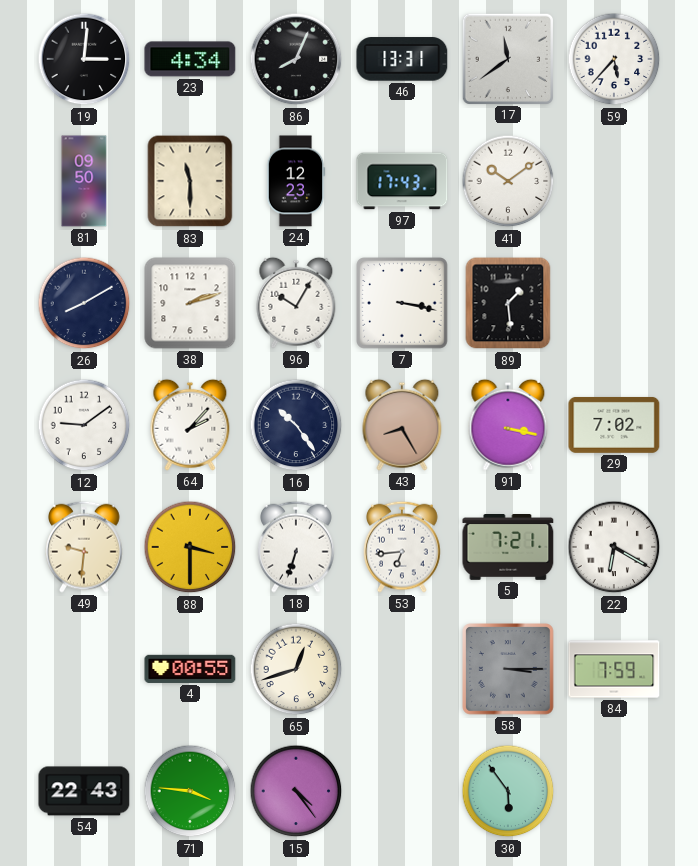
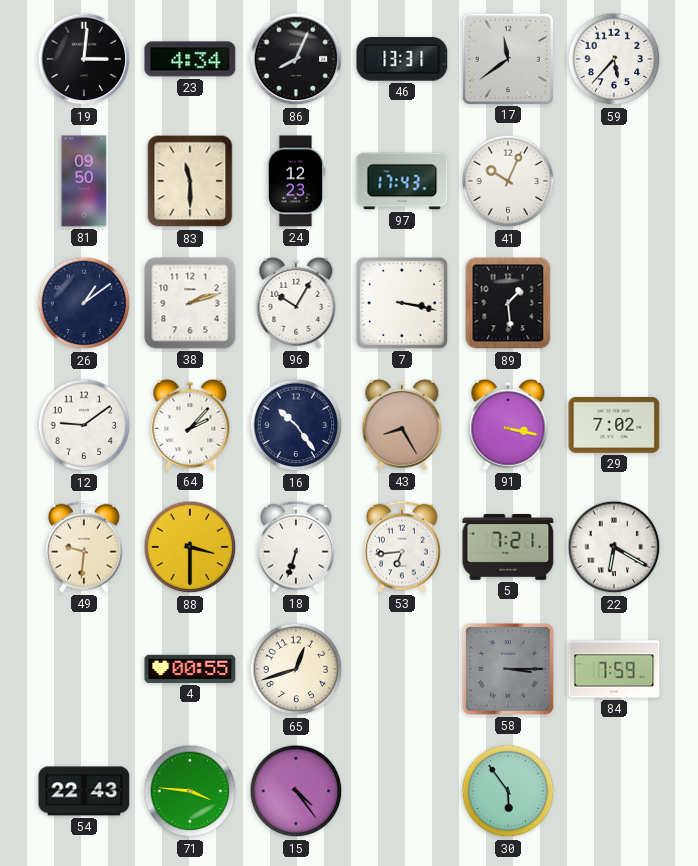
41: 10:09 -> 10:04 (508, 181)
26: 8:10 -> 1:09 (84, 303)
